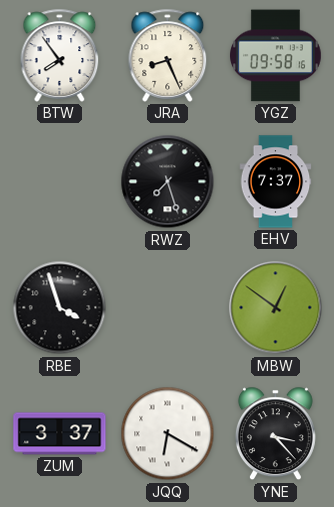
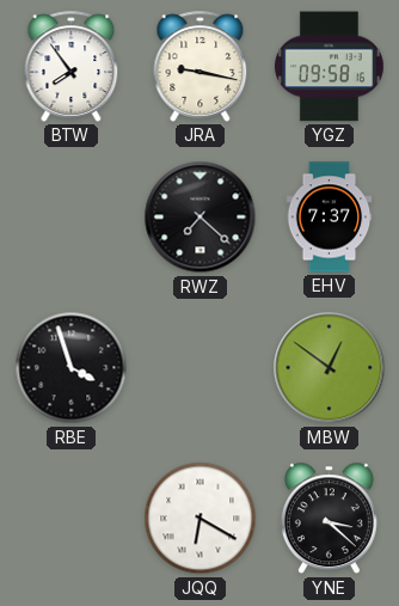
JRA: 8:26 -> 9:17 (201, 66)
RWZ: 7:27 -> 7:22 (201, 218)
ZUM: 3:37 -> none (60, 434)
YNE: 3:23 -> 3:22 (329, 519)
